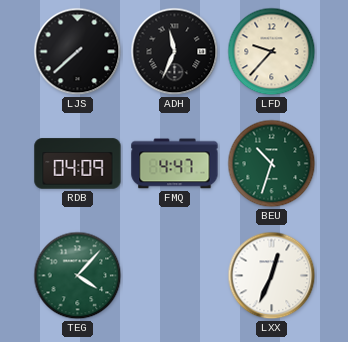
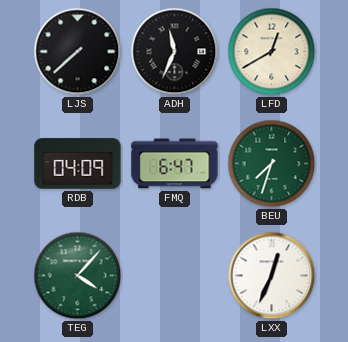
LFD: 9:37 -> 12:40 (272, 52)
FMQ: 4:47 -> 6:47 (175, 164)
BEU: 10:33 -> 7:33 (272, 164)
